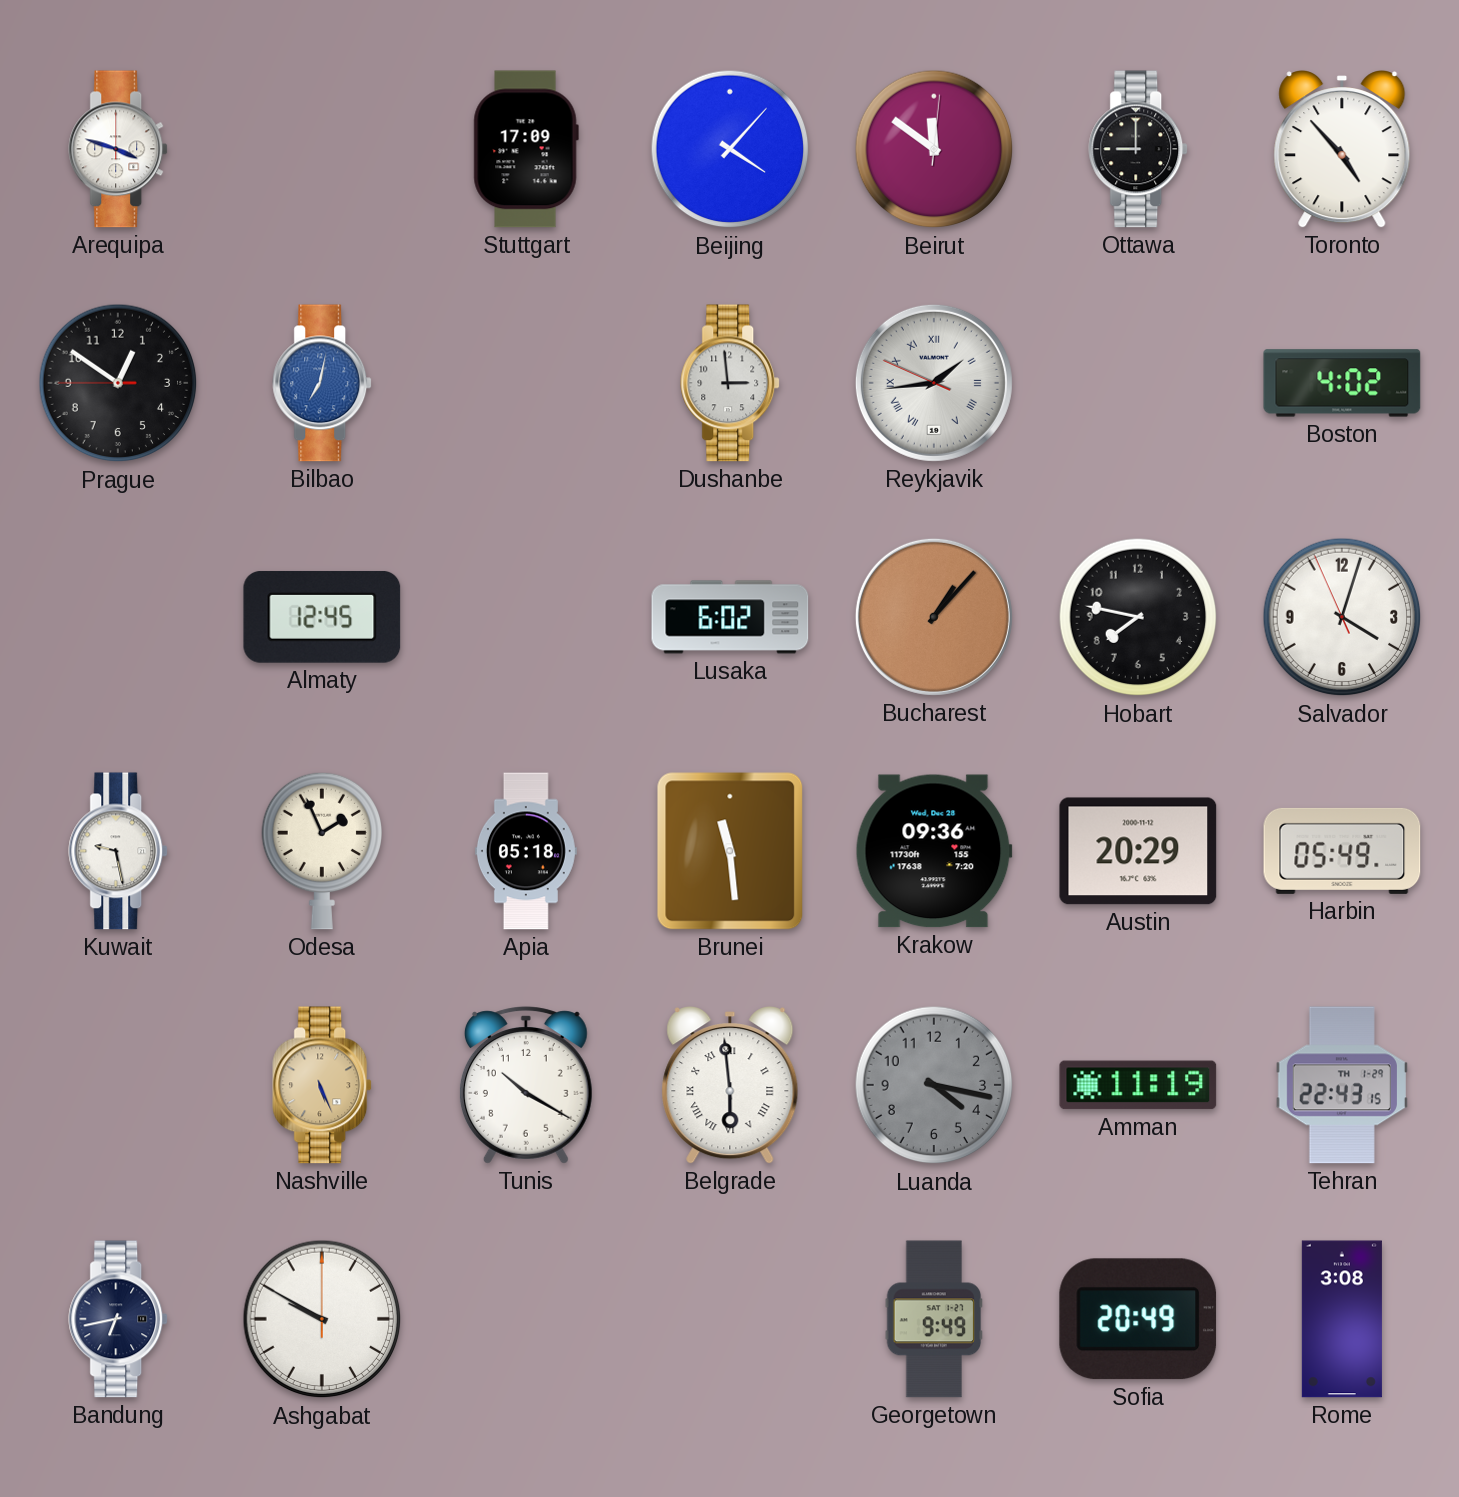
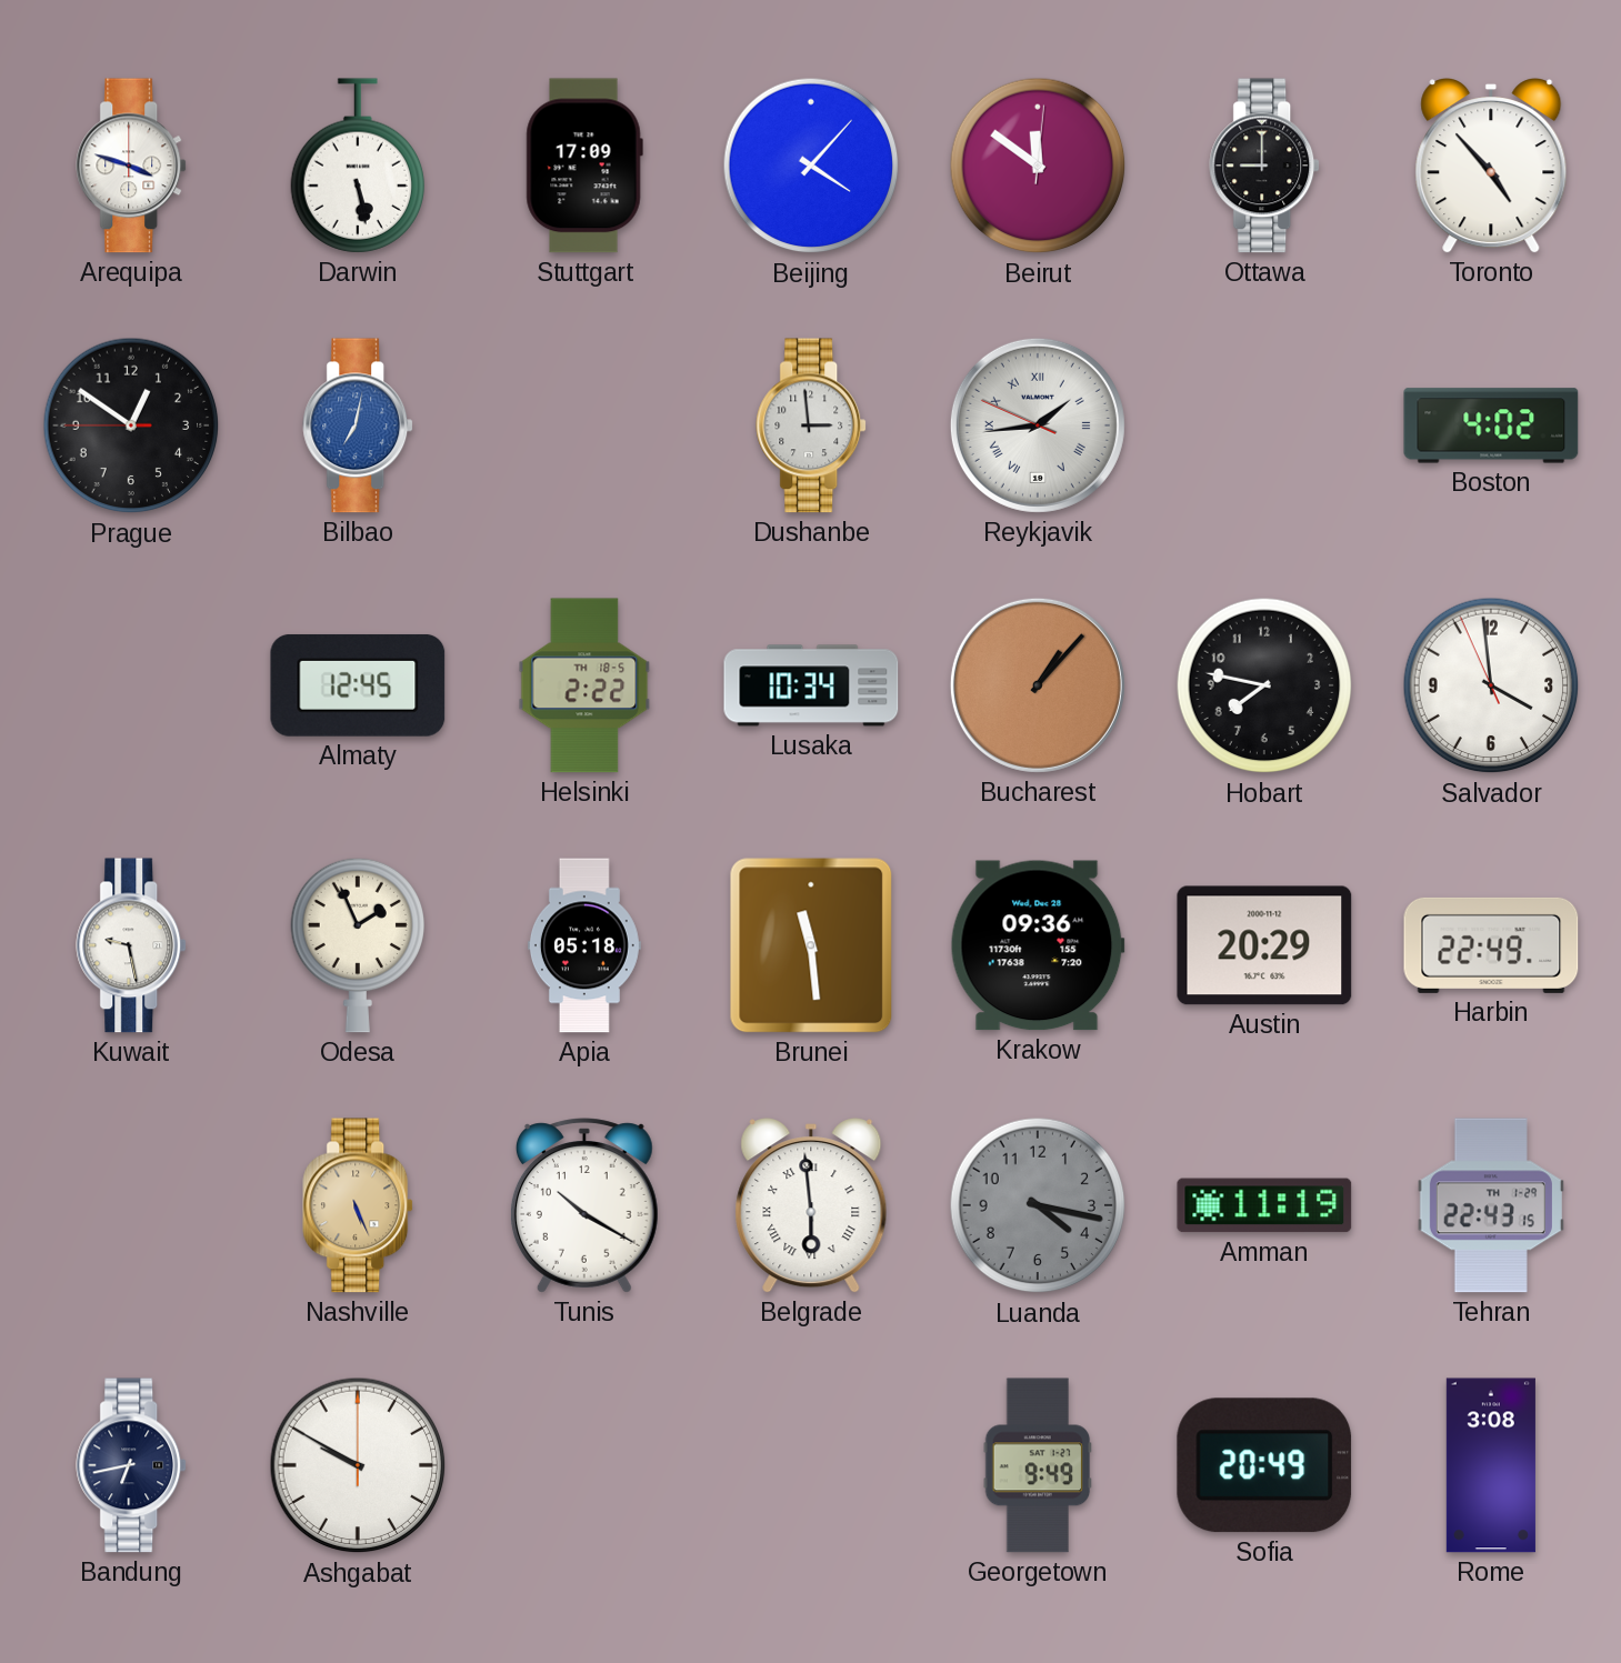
Darwin: none -> 5:28 (357, 166)
Helsinki: none -> 2:22 (584, 685)
Lusaka: 6:02 -> 10:34 (811, 685)
Salvador: 4:02 -> 3:58 (1491, 685)
Harbin: 05:49 -> 22:49 (1491, 945)
